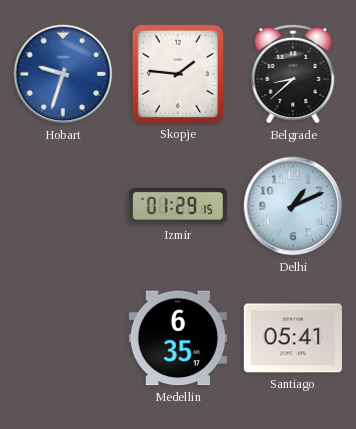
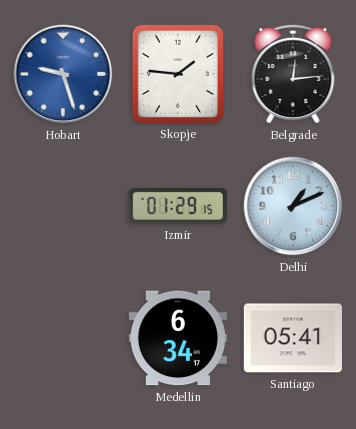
Hobart: 9:33 -> 9:27 (63, 74)
Belgrade: 8:38 -> 12:14 (293, 74)
Medellin: 6:35 -> 6:34 (178, 338)
